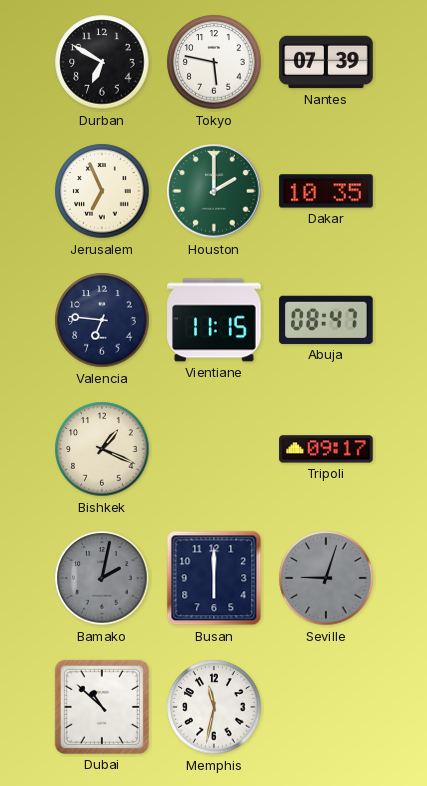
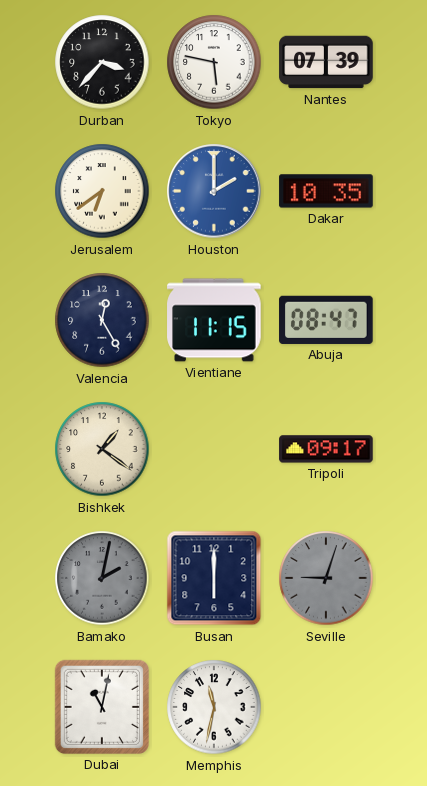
Durban: 6:50 -> 3:37 (102, 62)
Jerusalem: 6:56 -> 6:39 (102, 191)
Houston dial: green -> blue (214, 191)
Valencia: 6:46 -> 12:25 (102, 320)
Bishkek: 1:19 -> 1:21 (102, 449)
Dubai: 10:52 -> 11:02 (102, 707)
